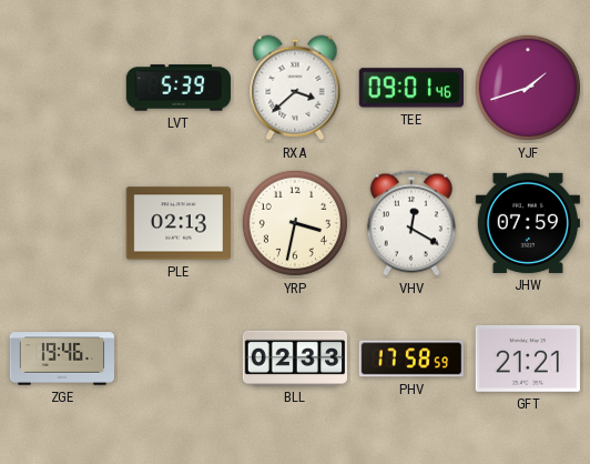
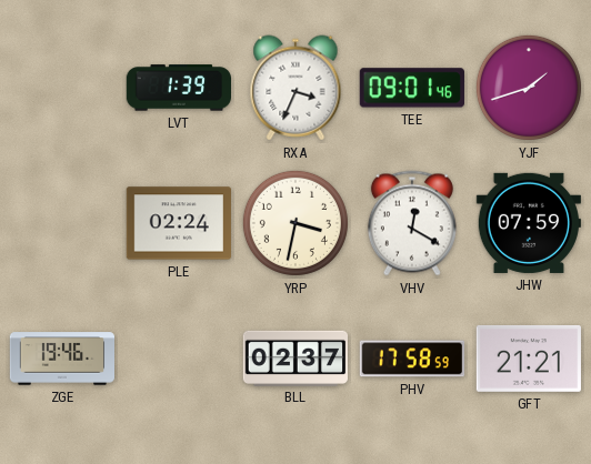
LVT: 5:39 -> 1:39 (178, 88)
RXA: 3:38 -> 3:34 (295, 88)
PLE: 02:13 -> 02:24 (178, 223)
BLL: 02:33 -> 02:37 (294, 357)
